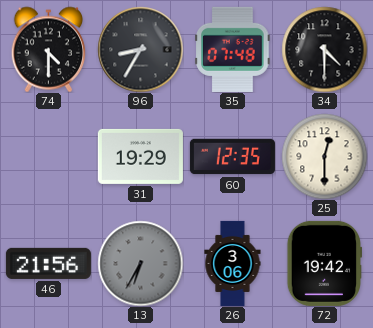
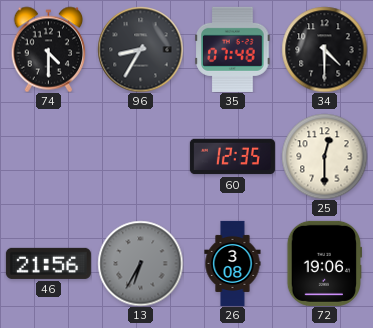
31: 19:29 -> none (140, 156)
26: 3:06 -> 3:08 (233, 263)
72: 19:42 -> 19:06 (324, 263)
